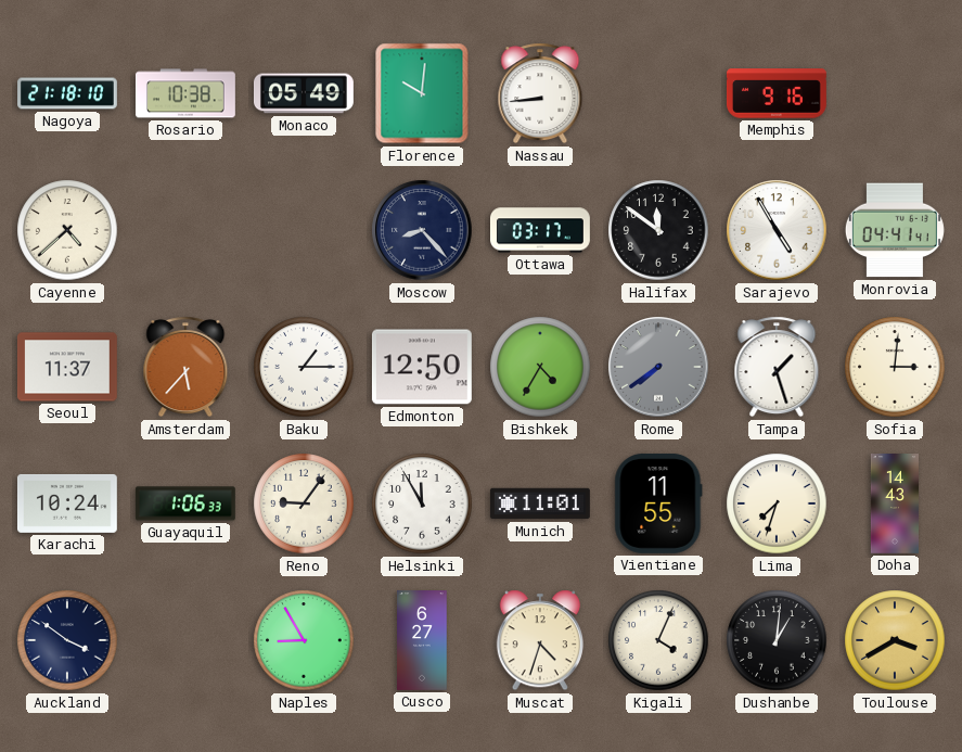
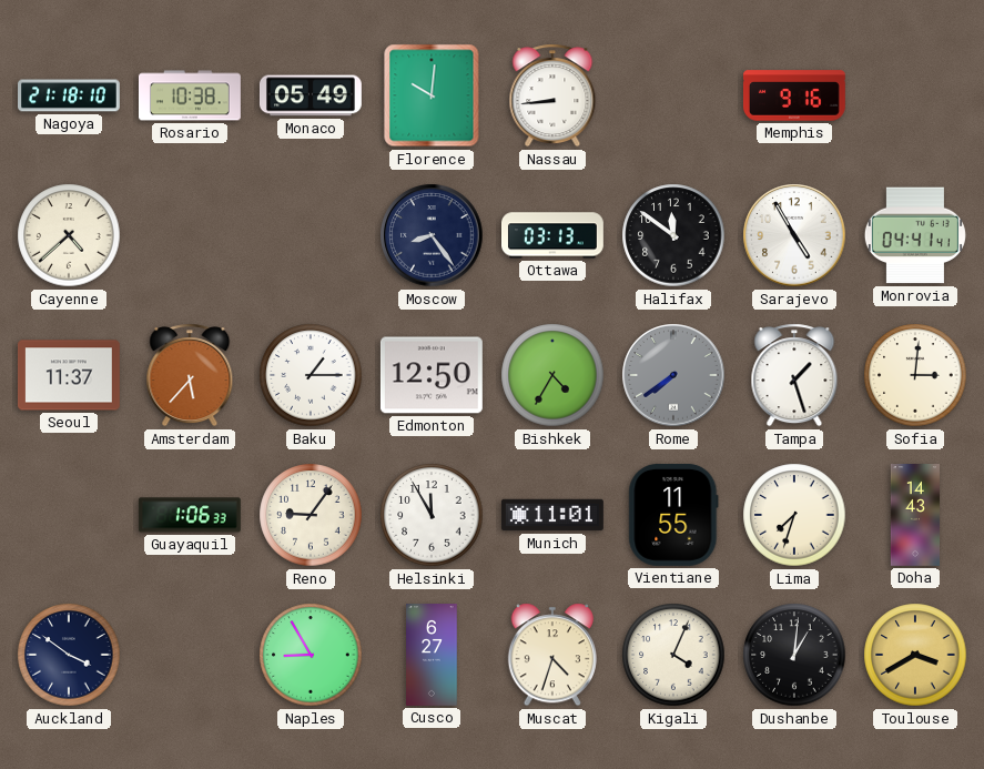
Moscow: 8:23 -> 8:24 (432, 235)
Ottawa: 03:17 -> 03:13 (554, 235)
Karachi: 10:24 -> none (67, 504)
